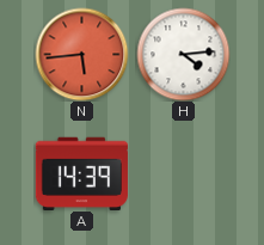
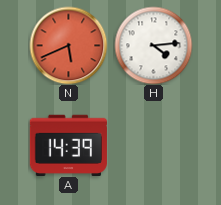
N: 5:44 -> 5:41 (68, 45)
